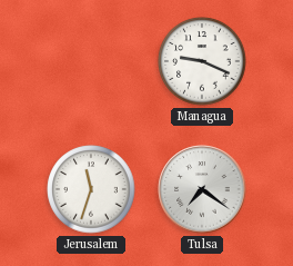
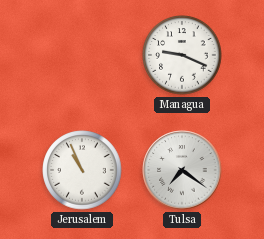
Jerusalem: 11:33 -> 10:56 (82, 170)
